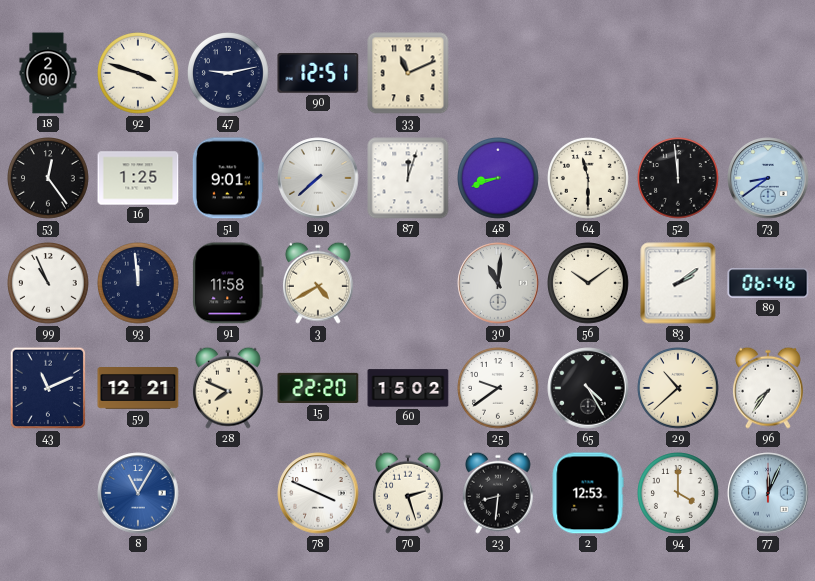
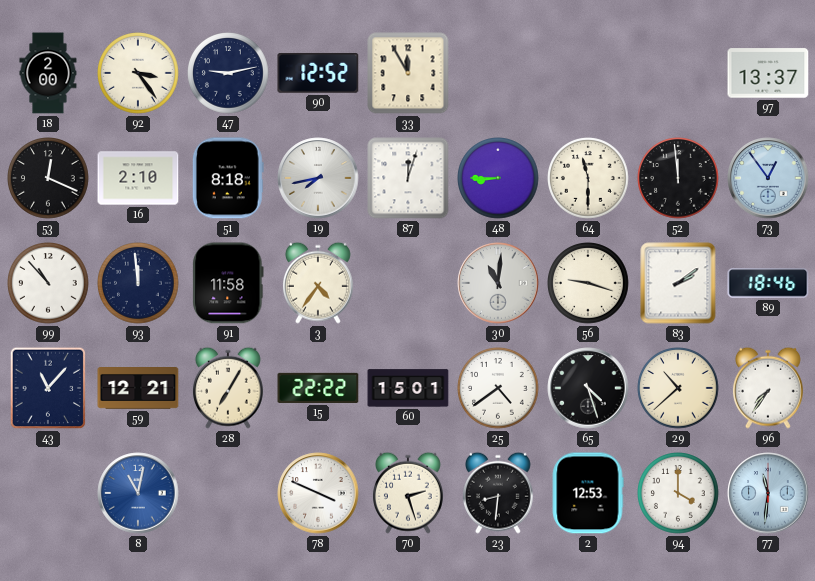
92: 3:48 -> 3:24 (138, 73)
90: 12:51 -> 12:52 (318, 73)
33: 11:11 -> 11:55 (408, 73)
97: none -> 13:37 (768, 73)
53: 12:24 -> 12:19 (48, 178)
16: 1:25 -> 2:10 (138, 178)
51: 9:01 -> 8:18 (228, 178)
19: 7:38 -> 7:43 (318, 178)
48: 8:42 -> 8:45 (498, 178)
73: 8:39 -> 12:54 (768, 178)
99: 10:56 -> 10:53 (48, 283)
3: 4:40 -> 4:36 (318, 283)
56: 10:09 -> 9:18 (588, 283)
89: 06:46 -> 18:46 (768, 283)
43: 11:11 -> 11:07 (48, 388)
28: 7:49 -> 7:05 (228, 388)
15: 22:20 -> 22:22 (318, 388)
60: 15:02 -> 15:01 (408, 388)
25: 9:39 -> 4:39 (498, 388)
65: 4:25 -> 4:27 (588, 388)
8: 11:05 -> 11:02 (138, 493)
77: 12:04 -> 11:31 (768, 493)
